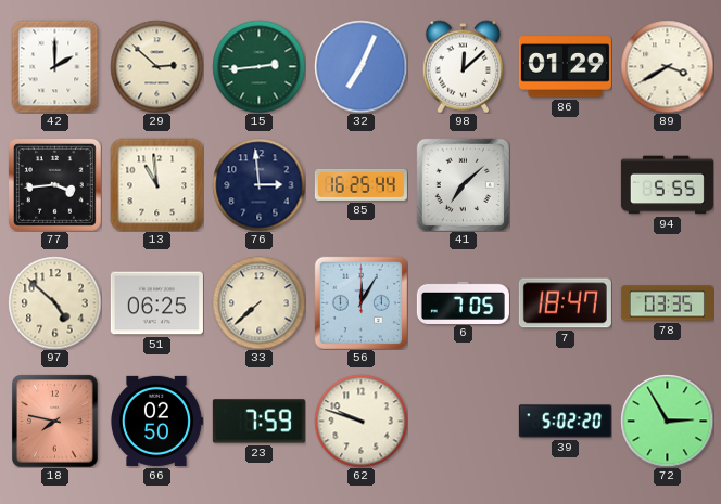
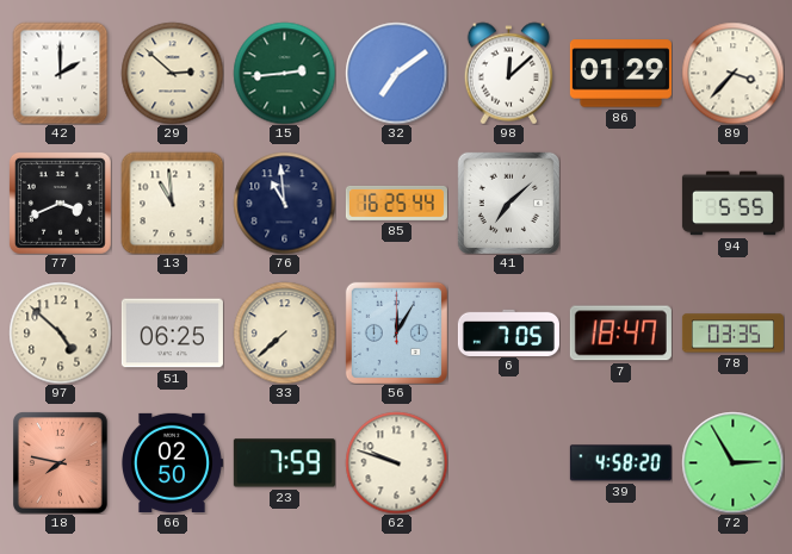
32: 7:04 -> 7:09 (396, 73)
89: 3:40 -> 3:37 (732, 73)
77: 3:44 -> 3:41 (60, 203)
76: 2:59 -> 10:59 (284, 203)
39: 5:02 -> 4:58 (620, 463)
